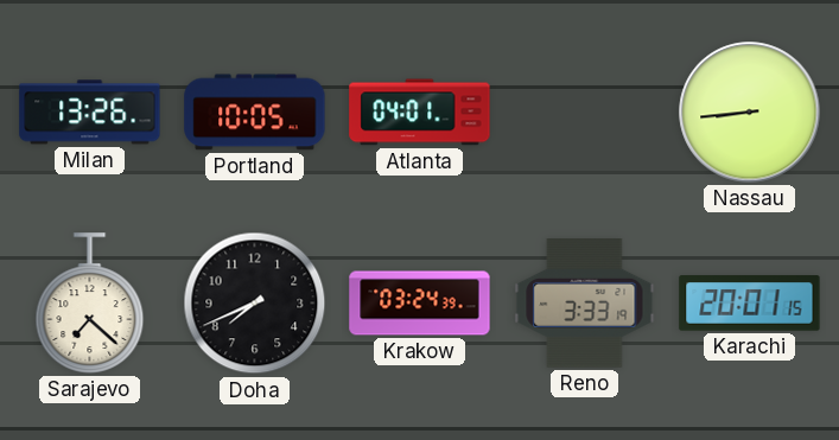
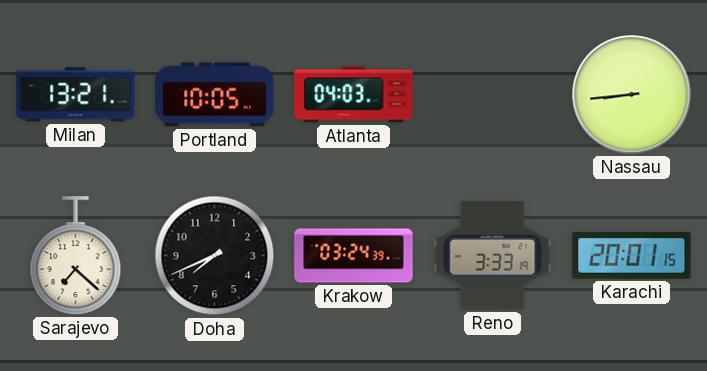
Milan: 13:26 -> 13:21 (76, 95)
Atlanta: 04:01 -> 04:03 (354, 95)
